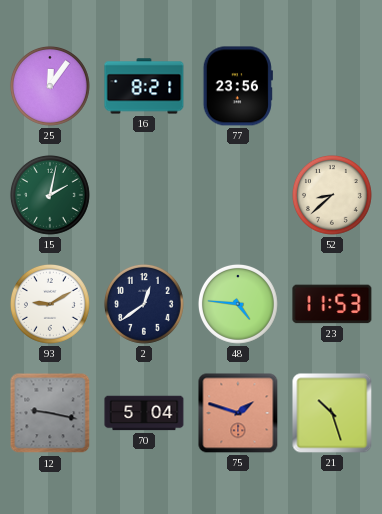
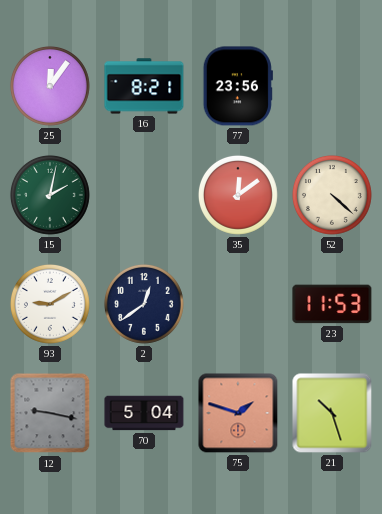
35: none -> 12:09 (238, 195)
52: 8:38 -> 4:22 (332, 195)
48: 4:46 -> none (238, 304)
